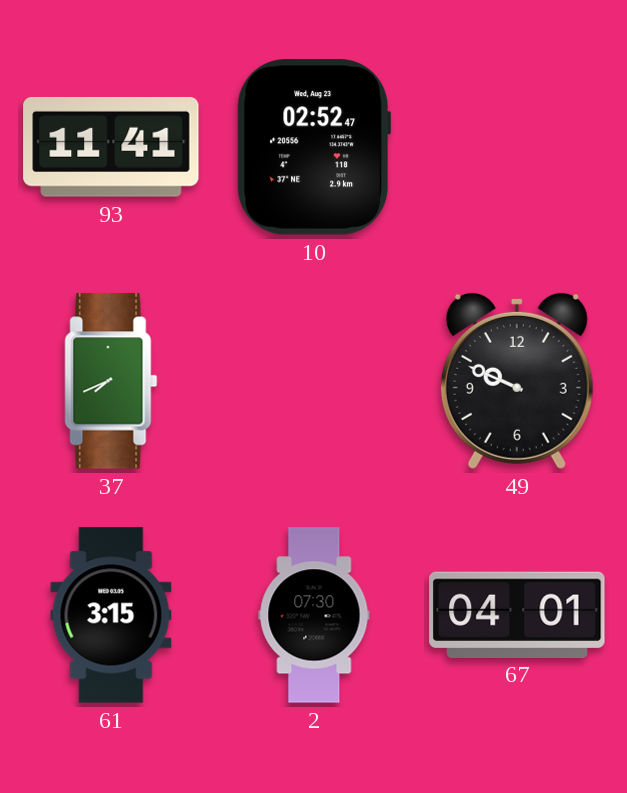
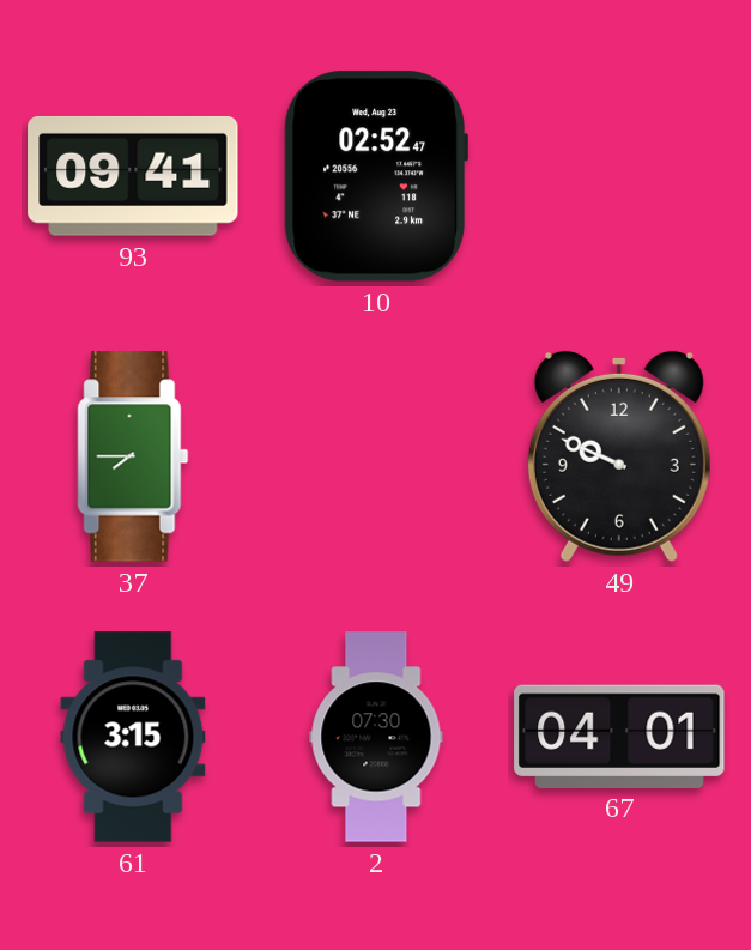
93: 11:41 -> 09:41 (133, 176)
37: 7:41 -> 7:45 (133, 456)
